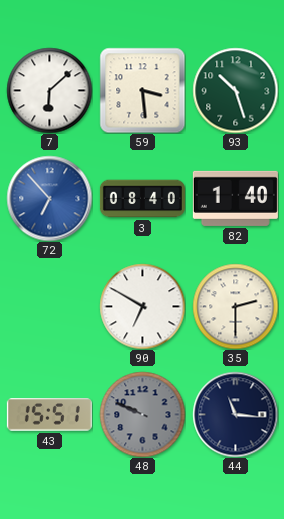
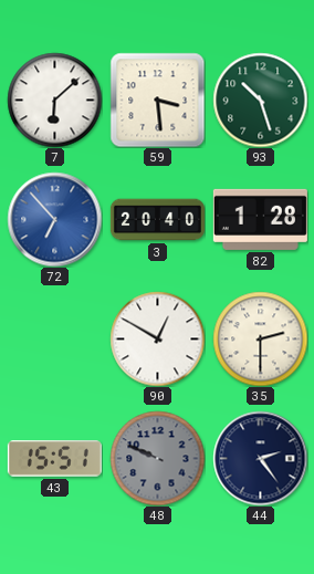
3: 08:40 -> 20:40 (157, 220)
82: 1:40 -> 1:28 (260, 219)
90: 6:50 -> 12:50 (157, 338)
44: 11:16 -> 2:24 (260, 458)
